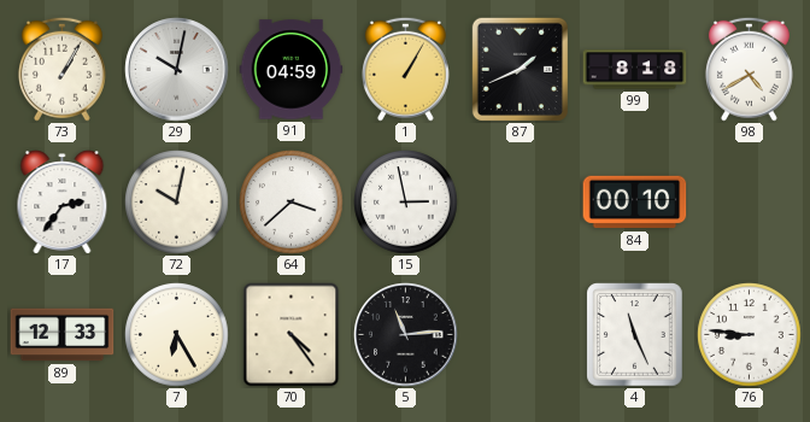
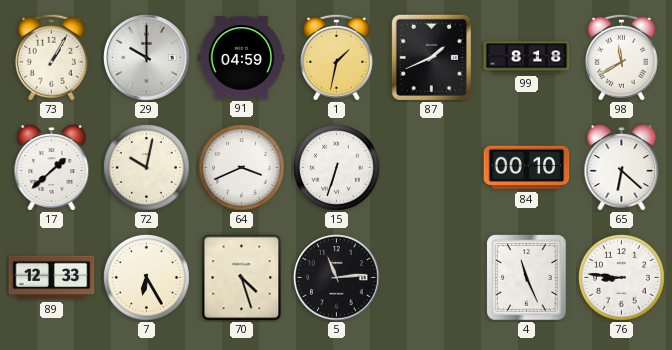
29: 10:02 -> 10:00 (147, 58)
1: 1:05 -> 1:32 (336, 57)
98: 4:40 -> 11:40 (621, 57)
17: 2:36 -> 1:38 (52, 168)
64: 3:38 -> 3:41 (242, 168)
15: 2:58 -> 6:33 (337, 168)
65: none -> 6:22 (622, 168)
70: 4:24 -> 4:27 (242, 278)
